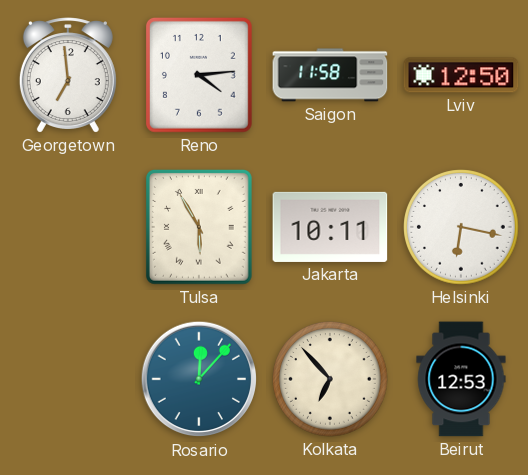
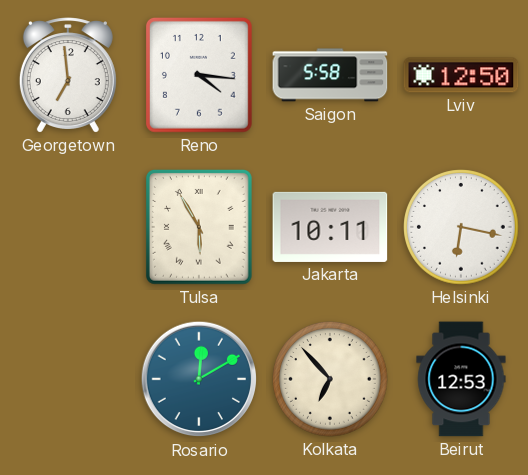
Reno: 4:14 -> 4:16 (199, 75)
Saigon: 11:58 -> 5:58 (330, 75)
Rosario: 12:07 -> 12:10 (199, 379)
